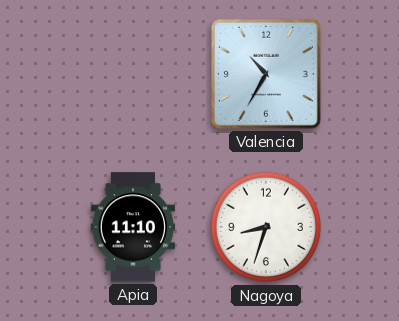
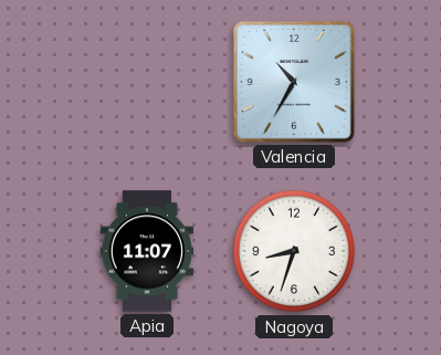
Apia: 11:10 -> 11:07 (147, 251)
